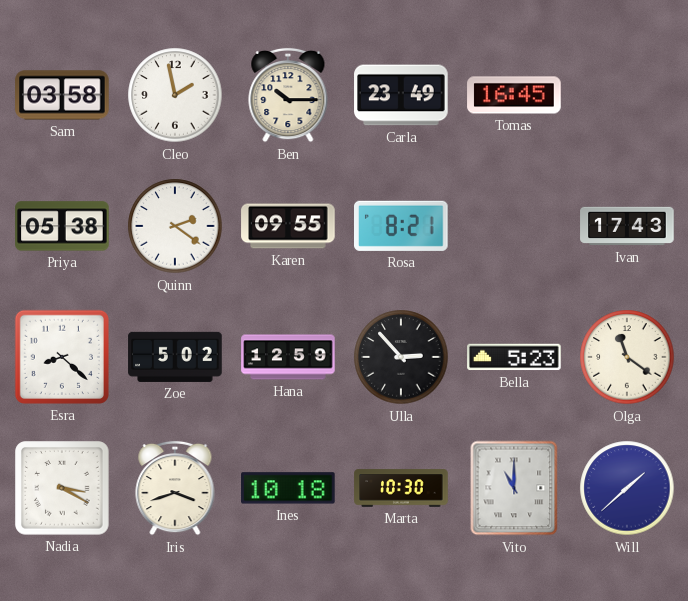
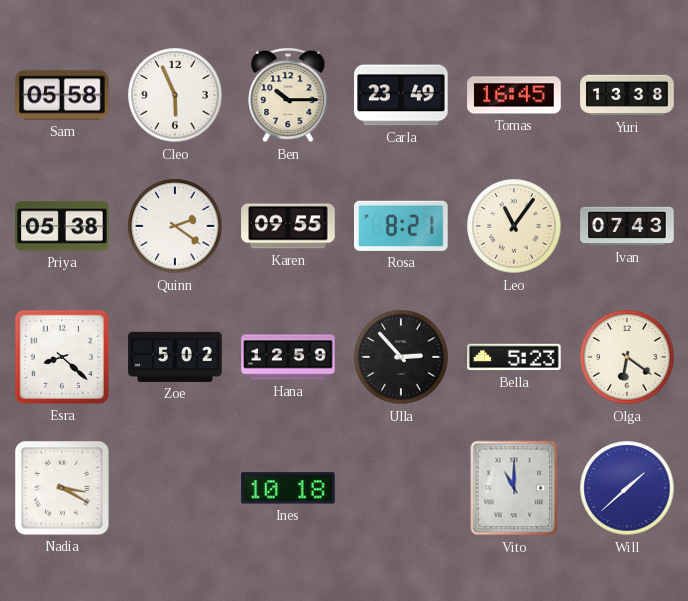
Sam: 03:58 -> 05:58 (62, 95)
Cleo: 1:58 -> 5:56 (175, 95)
Yuri: none -> 13:38 (627, 95)
Leo: none -> 11:06 (514, 226)
Ivan: 17:43 -> 07:43 (627, 226)
Olga: 11:21 -> 6:21 (627, 357)
Iris: 3:42 -> none (175, 488)
Marta: 10:30 -> none (401, 488)
